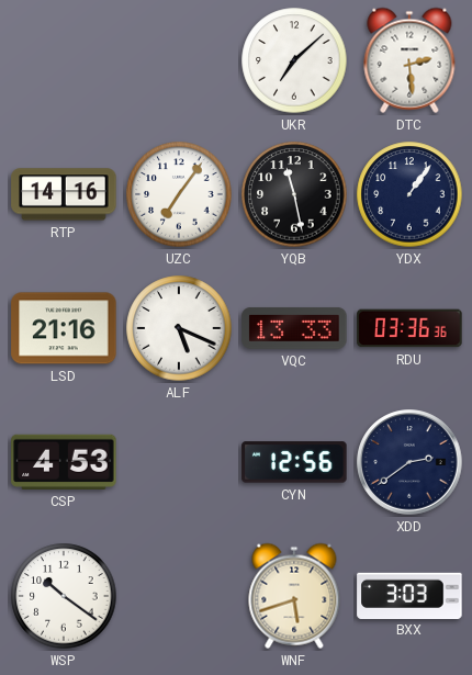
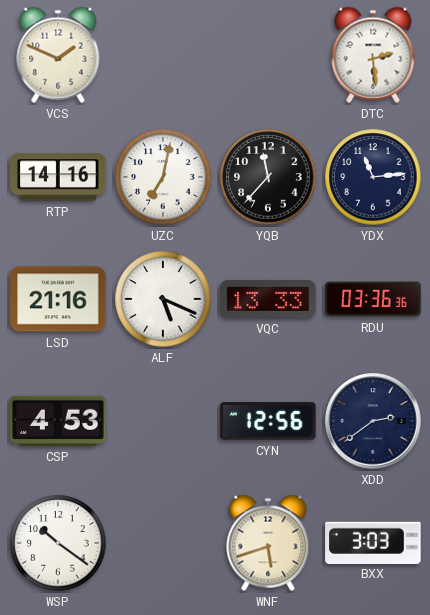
VCS: none -> 1:49 (58, 55)
UKR: 7:08 -> none (294, 60)
UZC: 7:06 -> 7:02 (163, 177)
YQB: 11:28 -> 11:37 (268, 177)
YDX: 1:06 -> 11:14 (373, 177)
